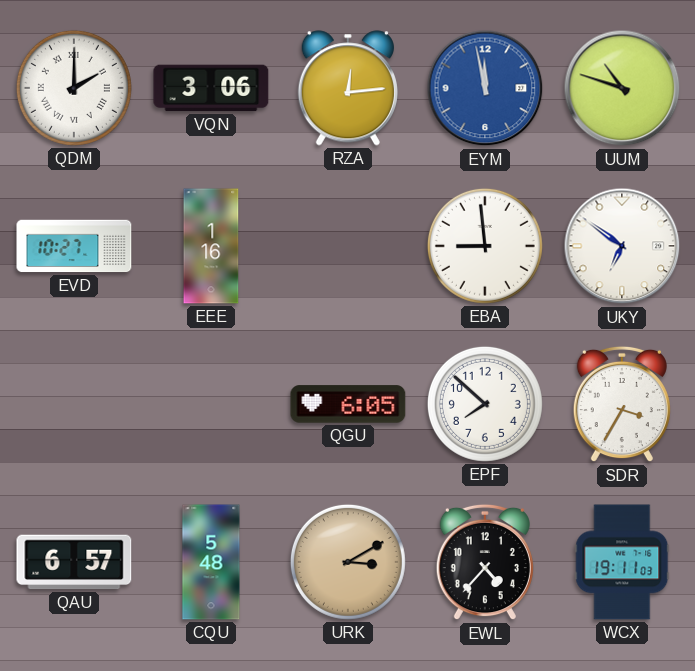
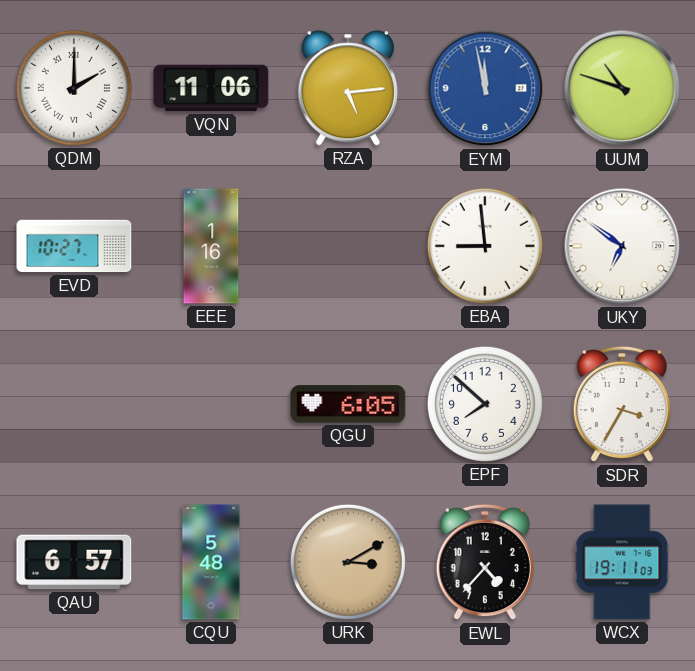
VQN: 3:06 -> 11:06 (211, 88)
RZA: 12:14 -> 5:14 (348, 88)
